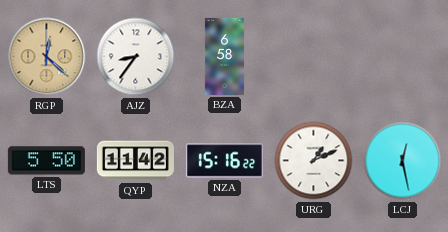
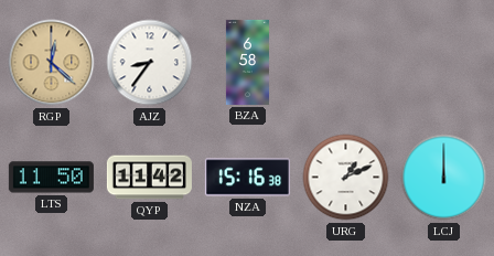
LTS: 5:50 -> 11:50 (51, 178)
NZA: 15:16:22 -> 15:16:38 (247, 178)
LCJ: 12:28 -> 12:00 (444, 178)
